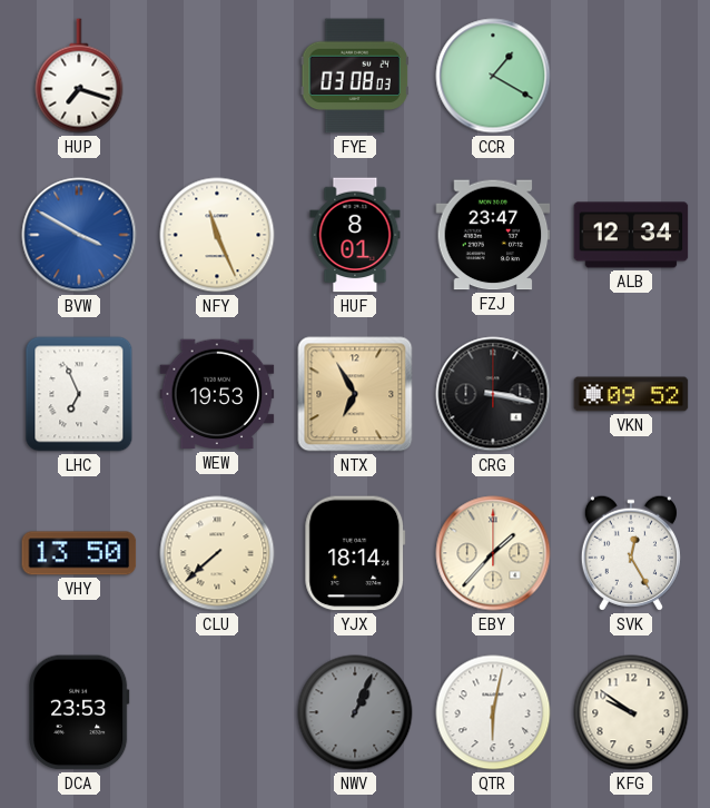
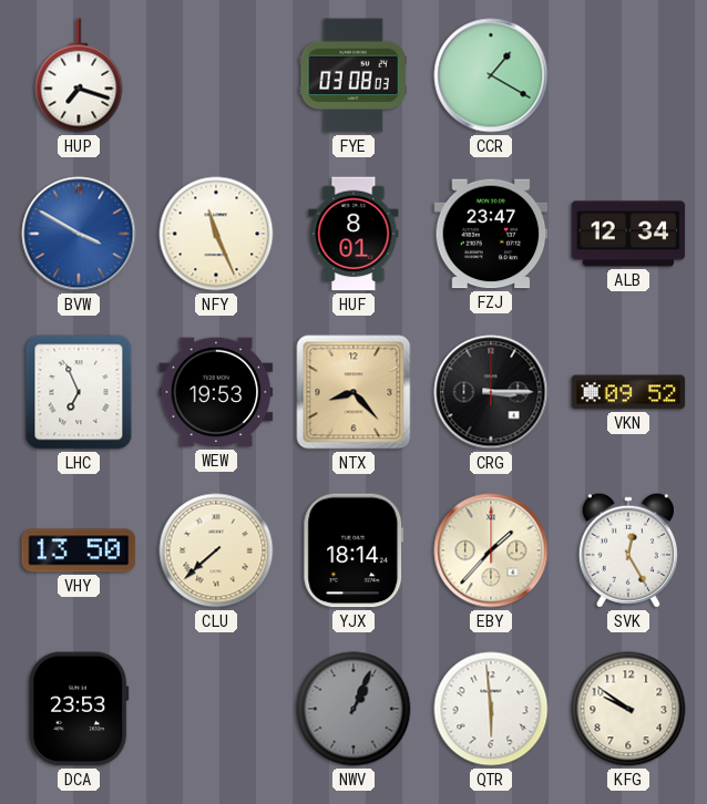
NTX: 6:55 -> 8:23 (353, 392)
CRG: 3:17 -> 3:15 (491, 392)
QTR: 6:02 -> 5:59 (491, 709)
